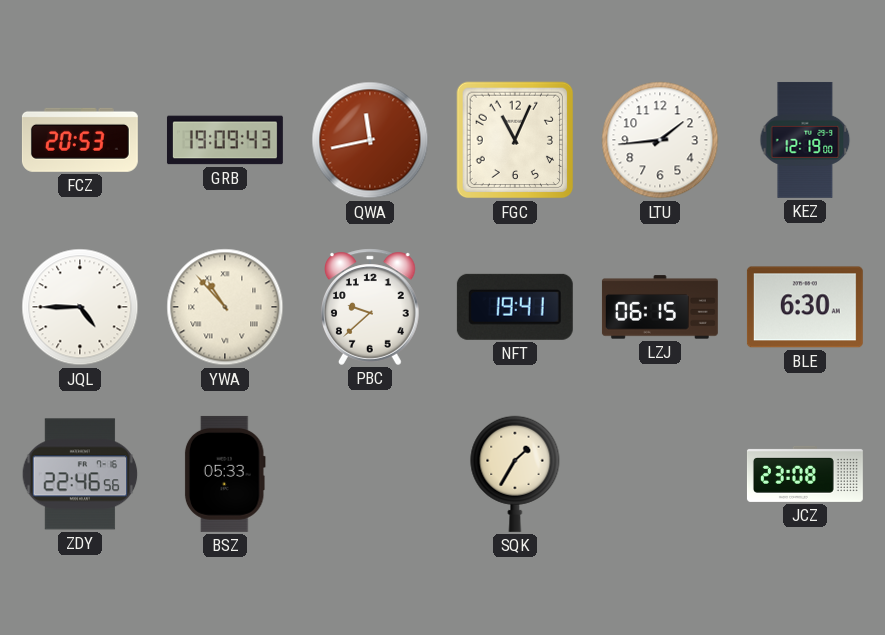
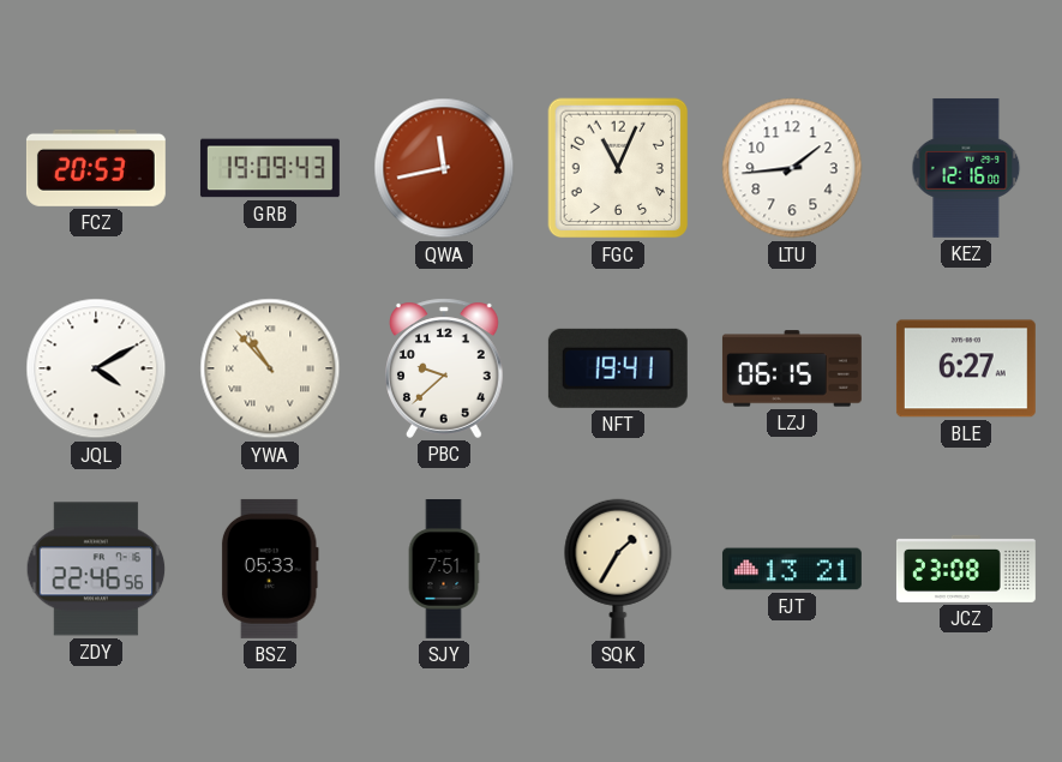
KEZ: 12:19 -> 12:16 (966, 168)
JQL: 4:45 -> 4:10 (96, 368)
BLE: 6:30 -> 6:27 (966, 368)
SJY: none -> 7:51 (444, 570)
FJT: none -> 13:21 (792, 569)
